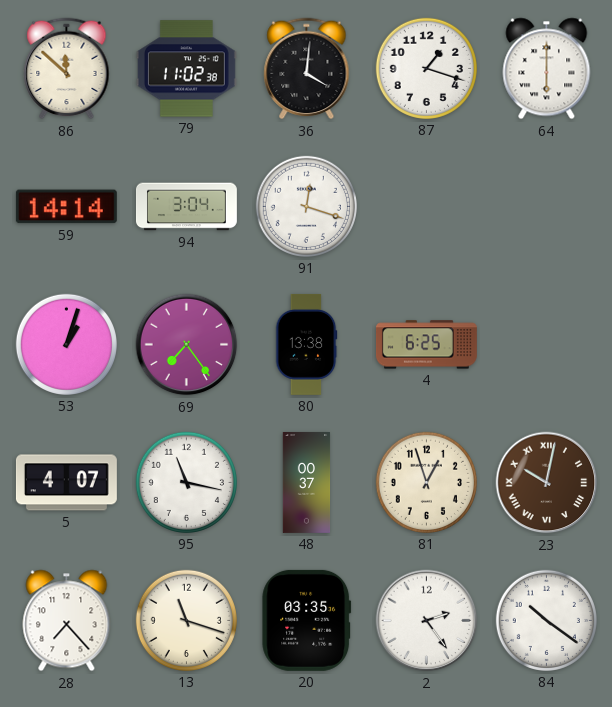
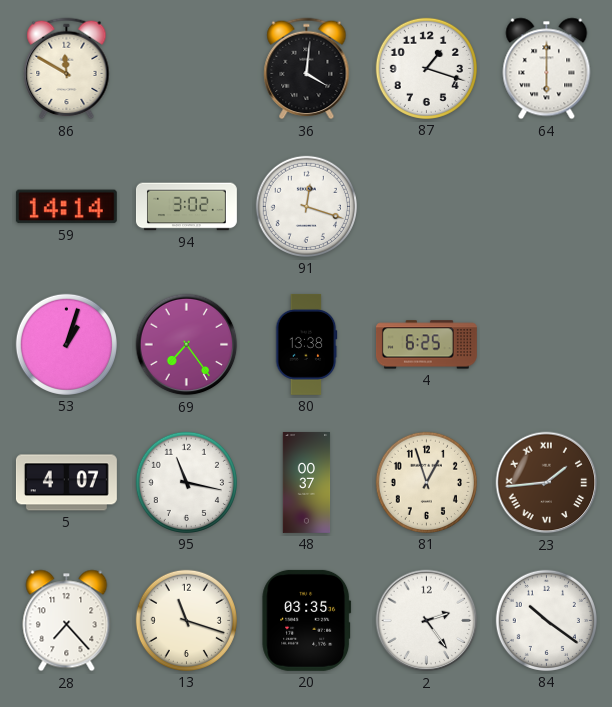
86: 11:52 -> 11:50 (67, 69)
79: 11:02 -> none (186, 69)
94: 3:04 -> 3:02 (186, 207)
23: 10:02 -> 1:44 (547, 483)
